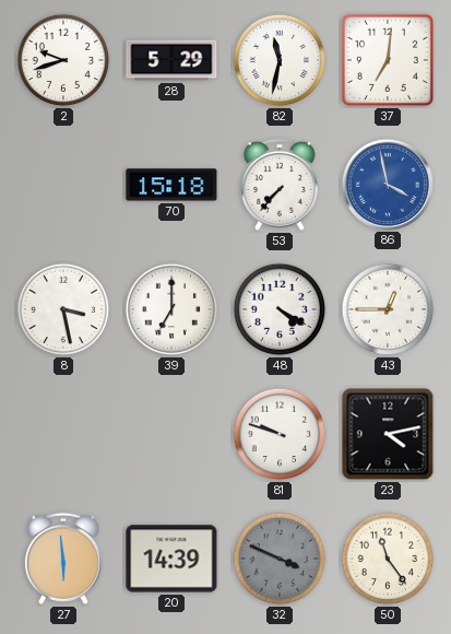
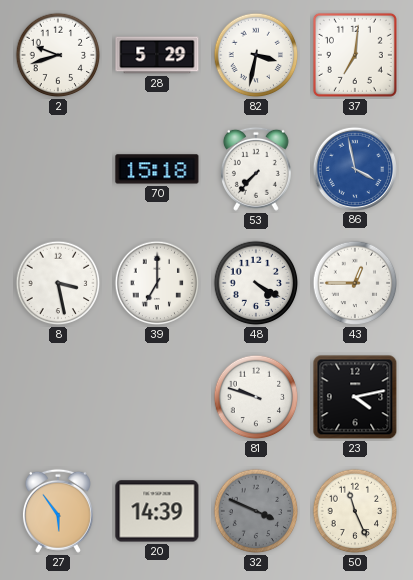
82: 11:32 -> 3:32 (256, 55)
27: 5:59 -> 5:54 (58, 511)
50: 11:24 -> 11:26 (355, 511)
